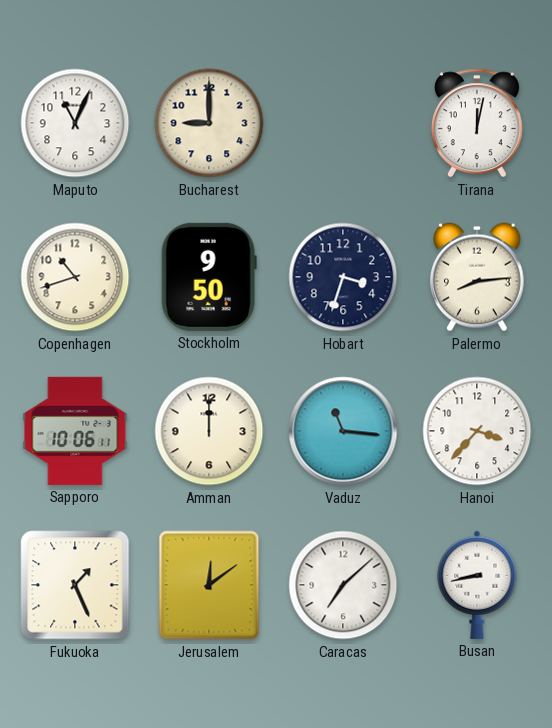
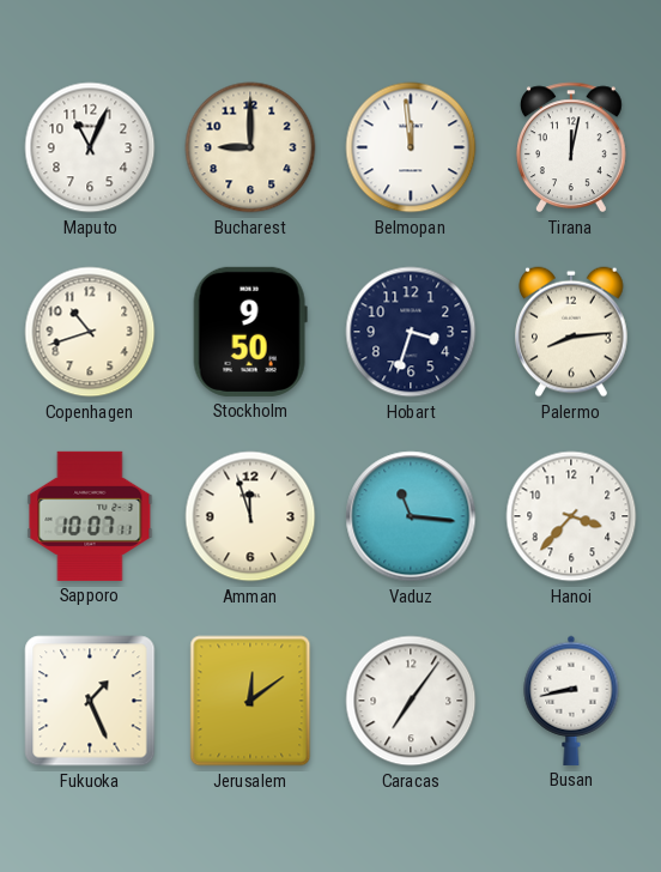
Belmopan: none -> 11:59 (411, 147)
Sapporo: 10:06 -> 10:07 (90, 516)
Amman: 12:00 -> 11:57 (250, 516)
Caracas: 7:08 -> 7:06 (411, 701)
